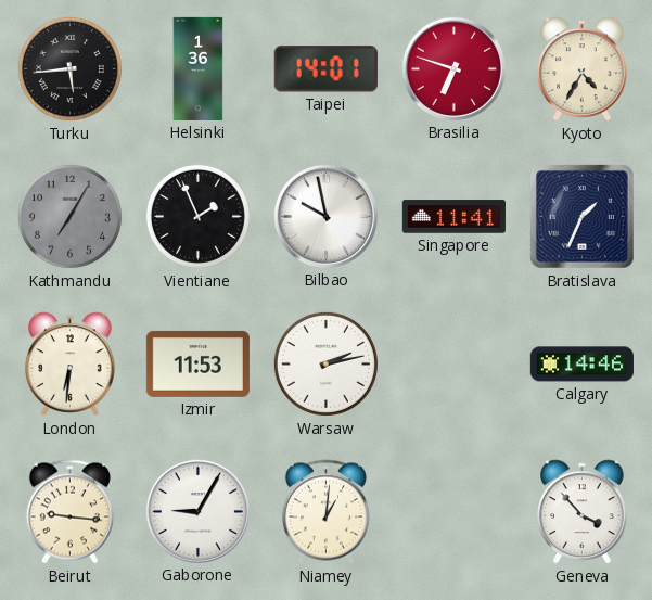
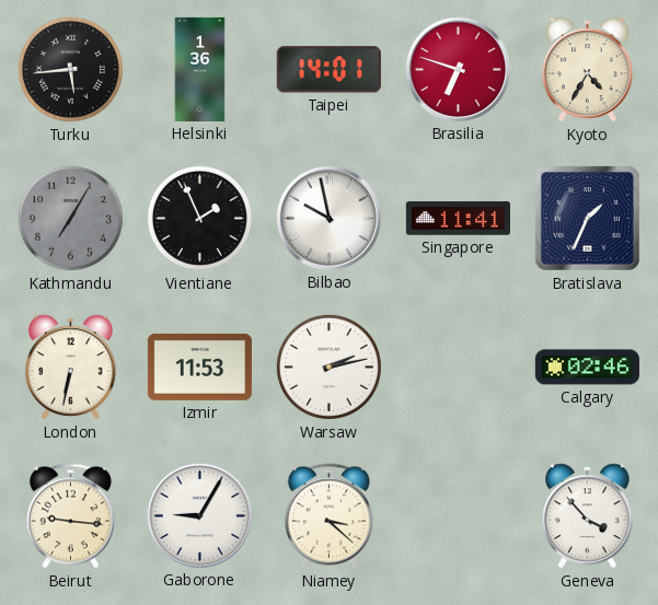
London: 6:31 -> 6:32 (71, 368)
Calgary: 14:46 -> 02:46 (587, 368)
Niamey: 1:01 -> 3:22 (328, 516)
